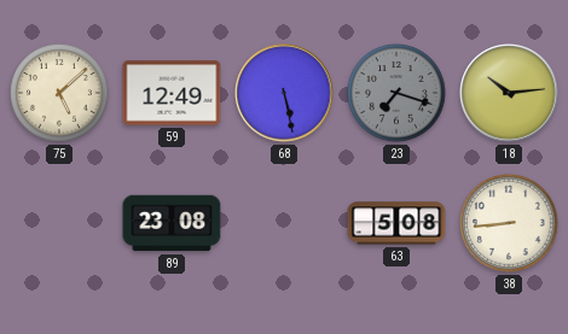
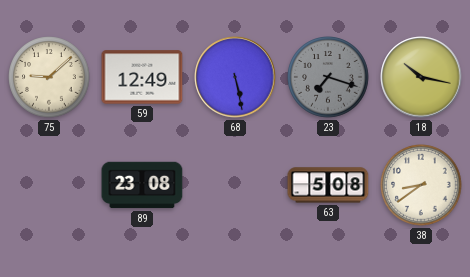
75: 5:08 -> 9:08 (49, 77)
18: 10:14 -> 10:17 (421, 77)
38: 8:44 -> 8:39 (421, 185)
